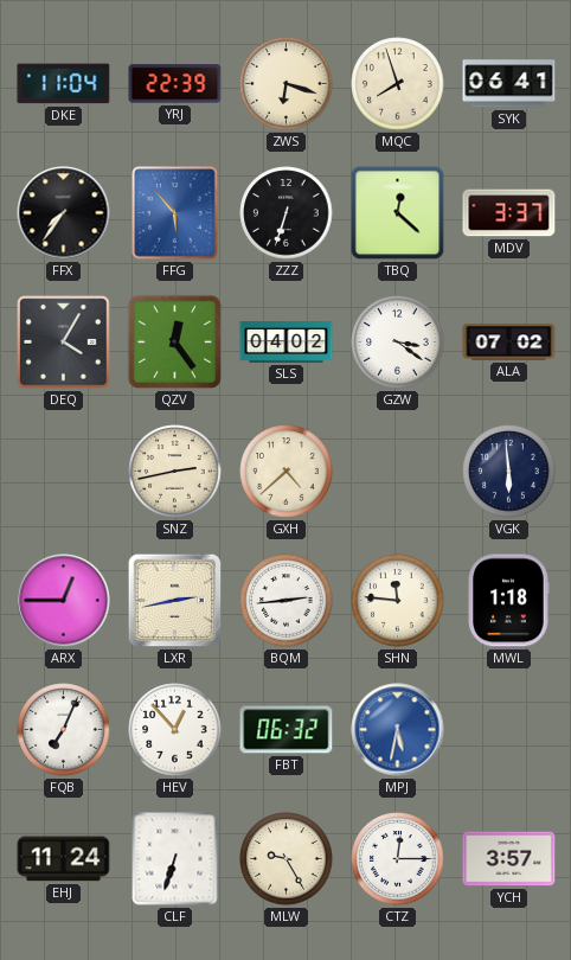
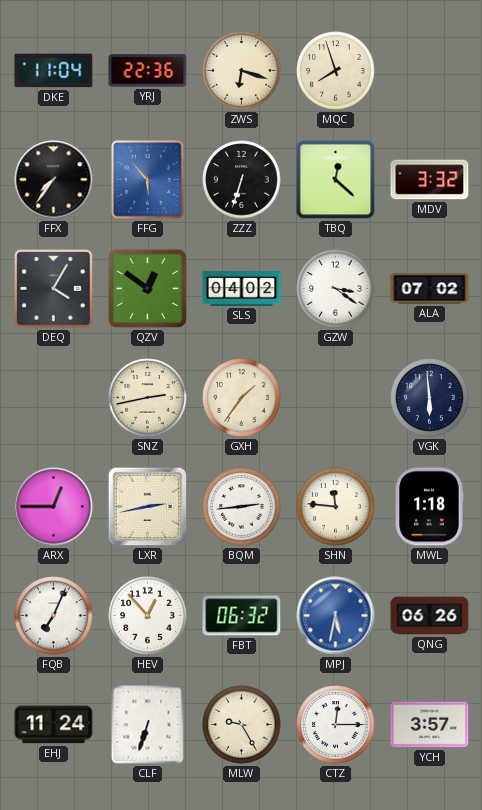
YRJ: 22:39 -> 22:36 (148, 71)
SYK: 06:41 -> none (509, 84)
MDV: 3:37 -> 3:32 (430, 180)
QZV: 12:24 -> 12:51 (147, 288)
GXH: 4:38 -> 1:36 (242, 398)
QNG: none -> 06:26 (430, 616)
